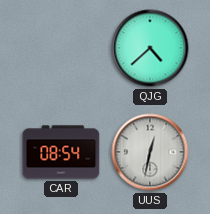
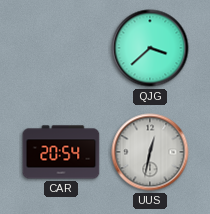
QJG: 4:38 -> 3:38 (150, 48)
CAR: 08:54 -> 20:54 (61, 152)
